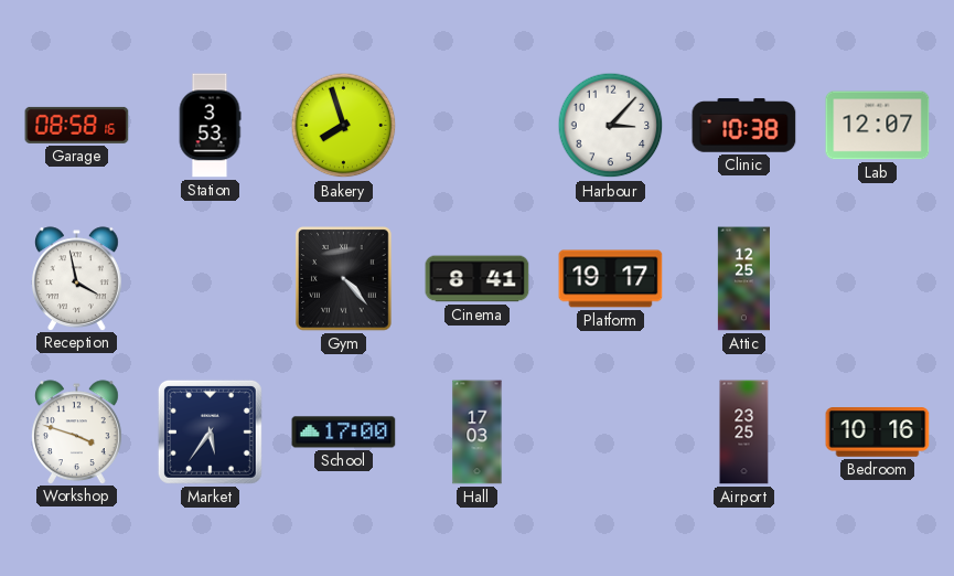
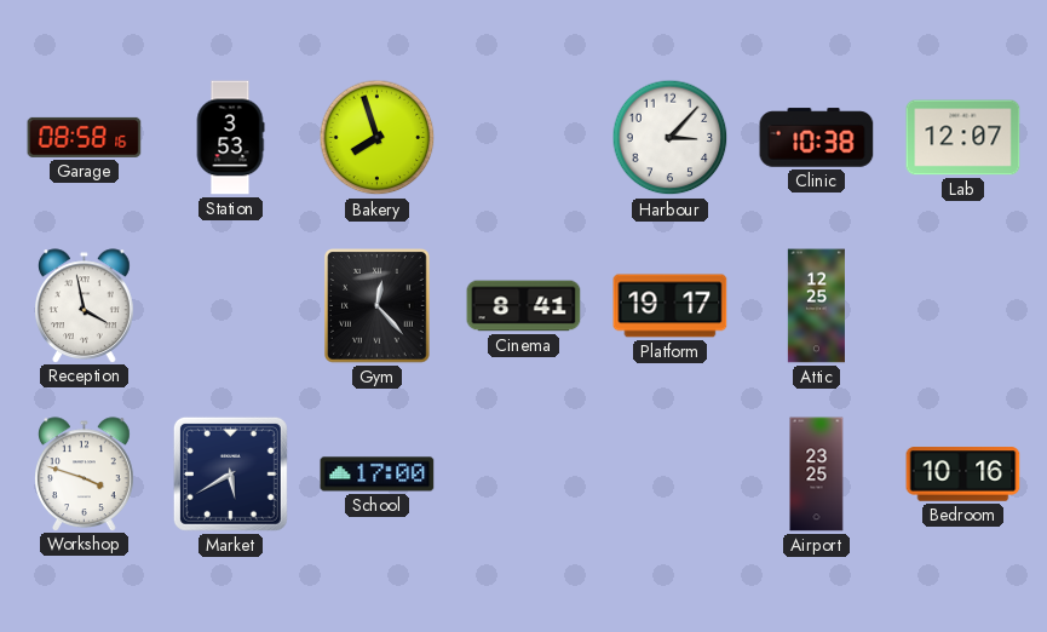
Gym: 4:23 -> 12:23 (378, 306)
Market: 5:36 -> 5:40 (230, 473)
Hall: 17:03 -> none (478, 433)
